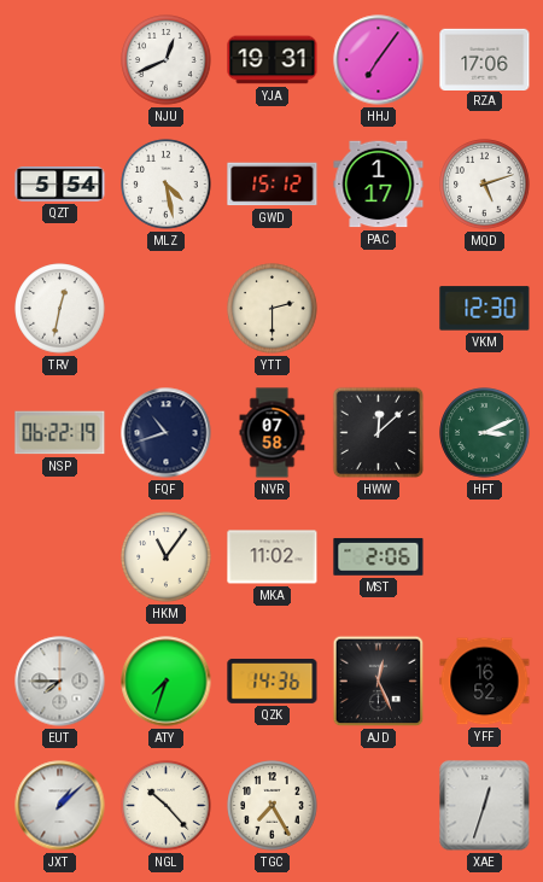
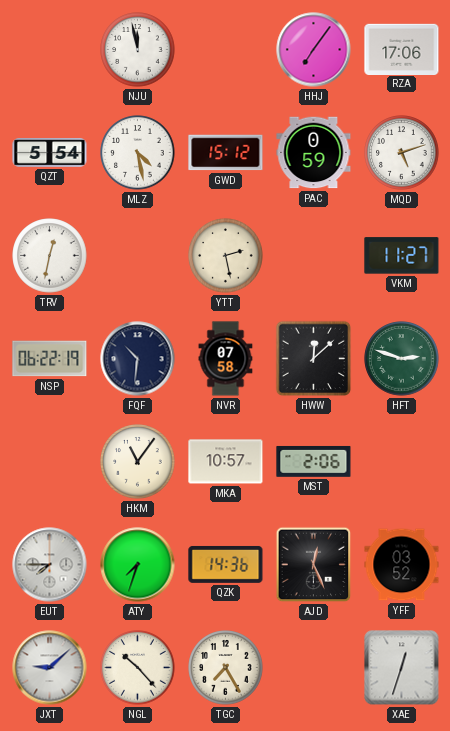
NJU: 12:41 -> 11:58 (138, 50)
YJA: 19:31 -> none (273, 60)
PAC: 1:17 -> 0:59 (314, 153)
YTT: 2:30 -> 2:28 (226, 256)
VKM: 12:30 -> 11:27 (402, 256)
FQF: 10:42 -> 10:31 (138, 359)
HFT: 3:11 -> 2:48 (402, 359)
MKA: 11:02 -> 10:57 (226, 462)
YFF: 16:52 -> 03:52 (402, 565)
JXT: 1:08 -> 9:08 (50, 668)
